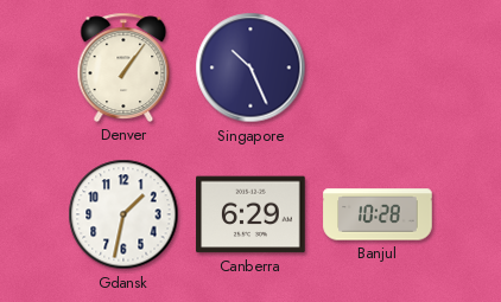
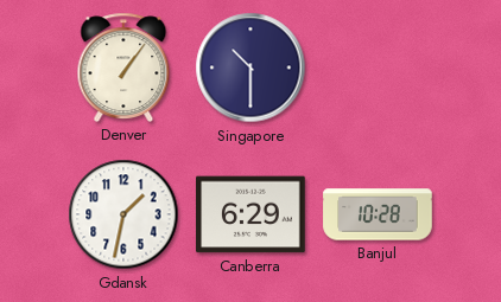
Singapore: 10:26 -> 10:30 (251, 68)
